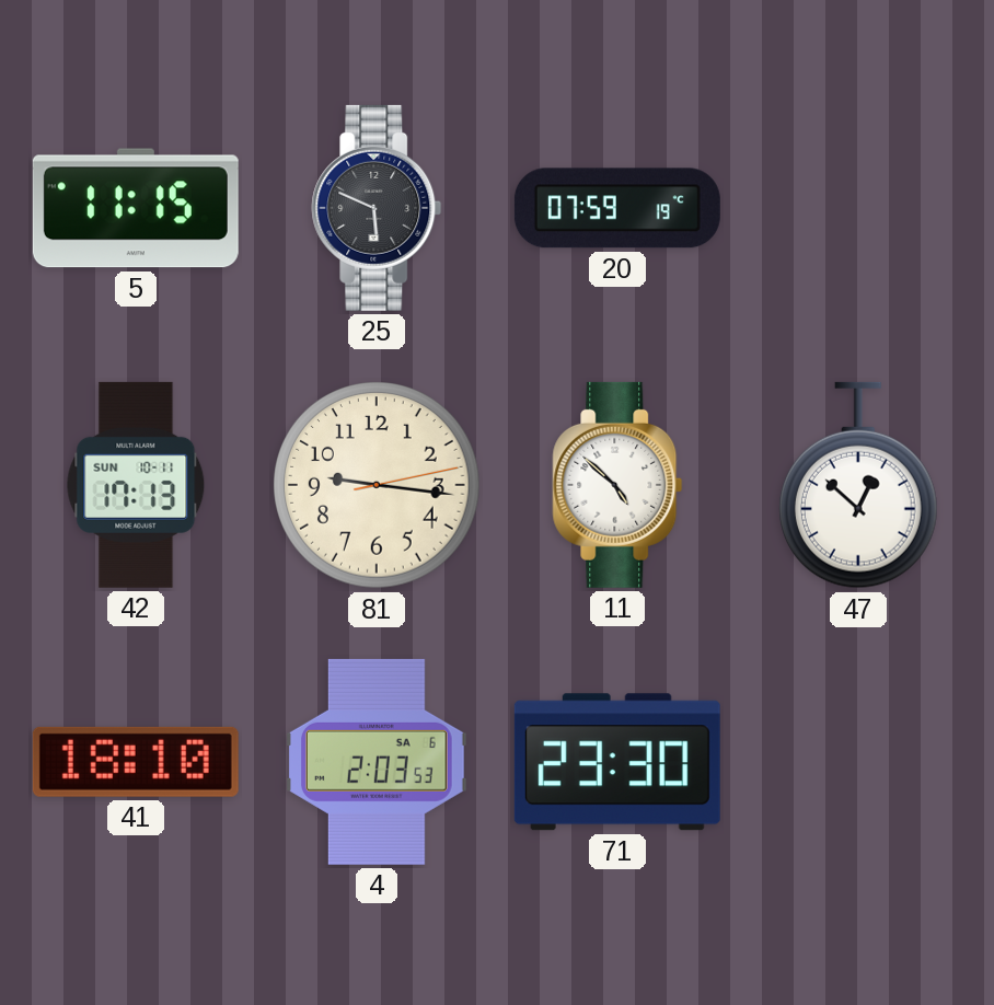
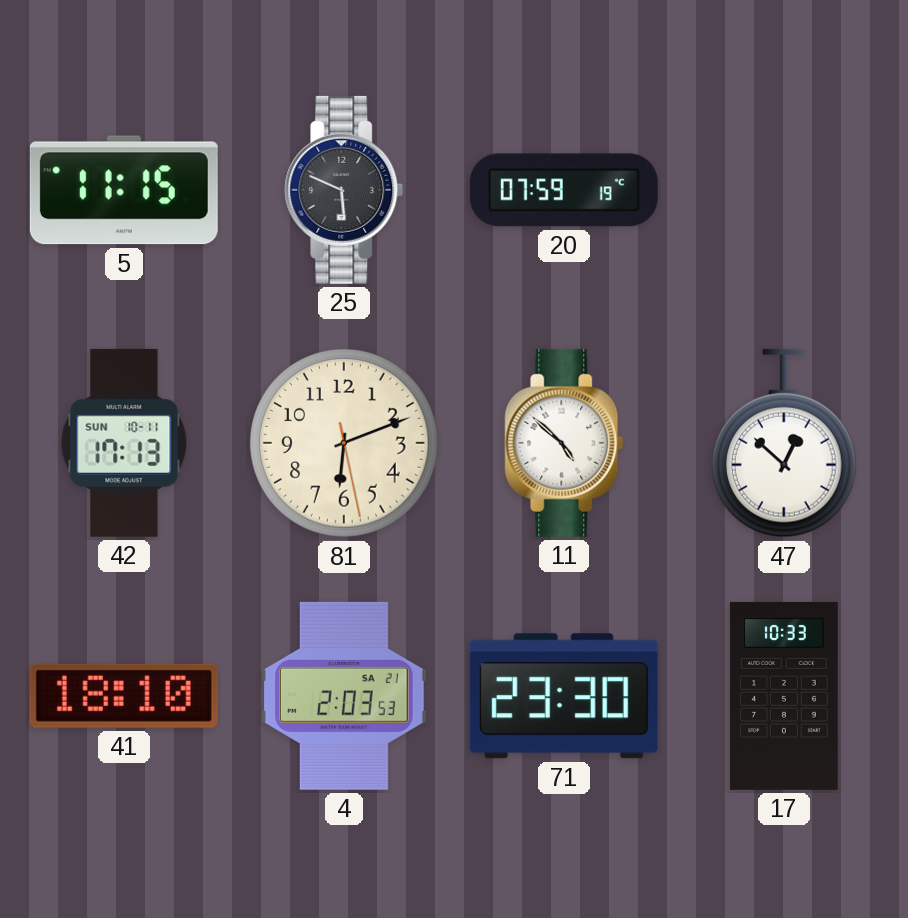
81: 9:16 -> 6:11 (344, 443)
4 date: SA 6 -> SA 21 (344, 696)
17: none -> 10:33 (784, 696)
